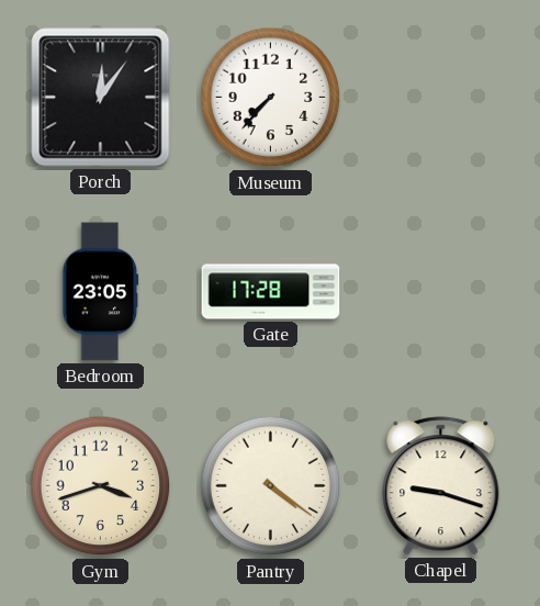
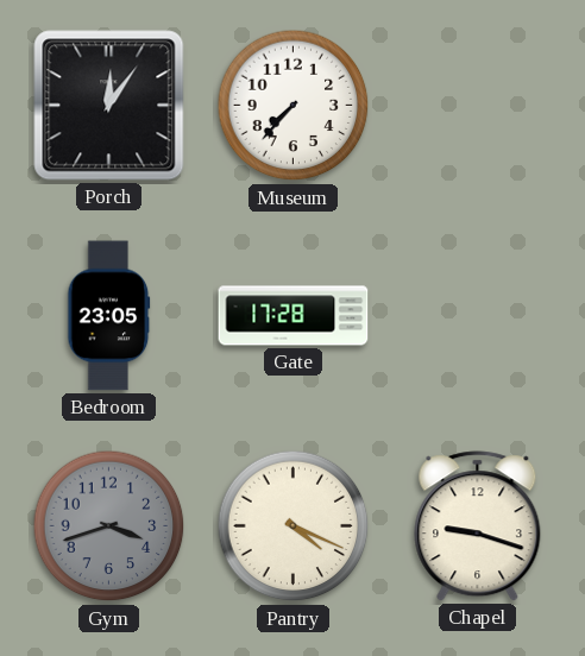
Gym dial: cream -> grey (109, 526)
Pantry: 4:21 -> 4:19 (294, 526)
